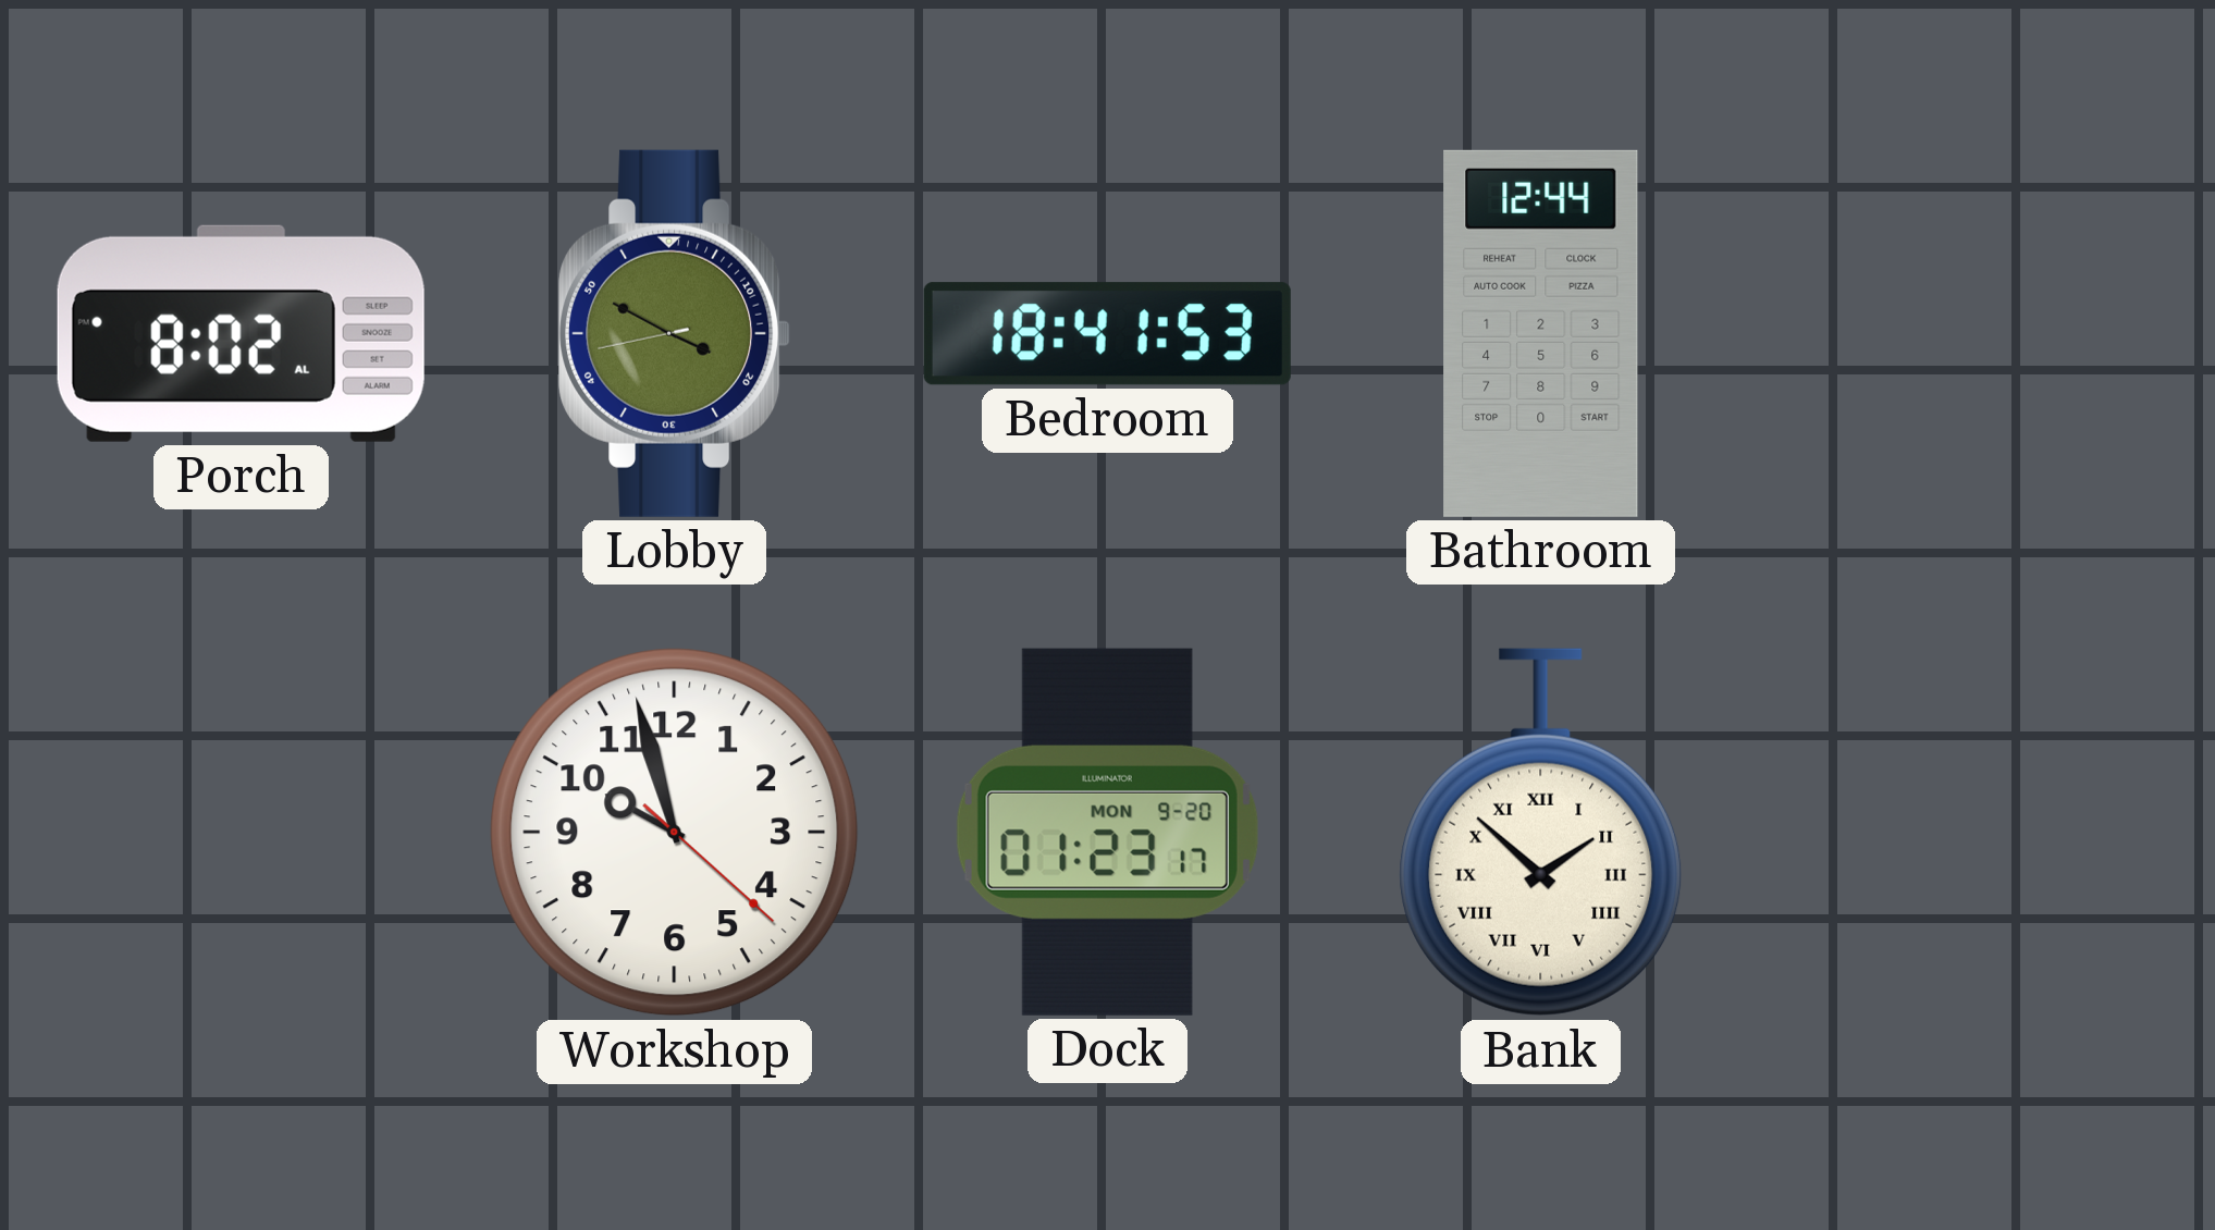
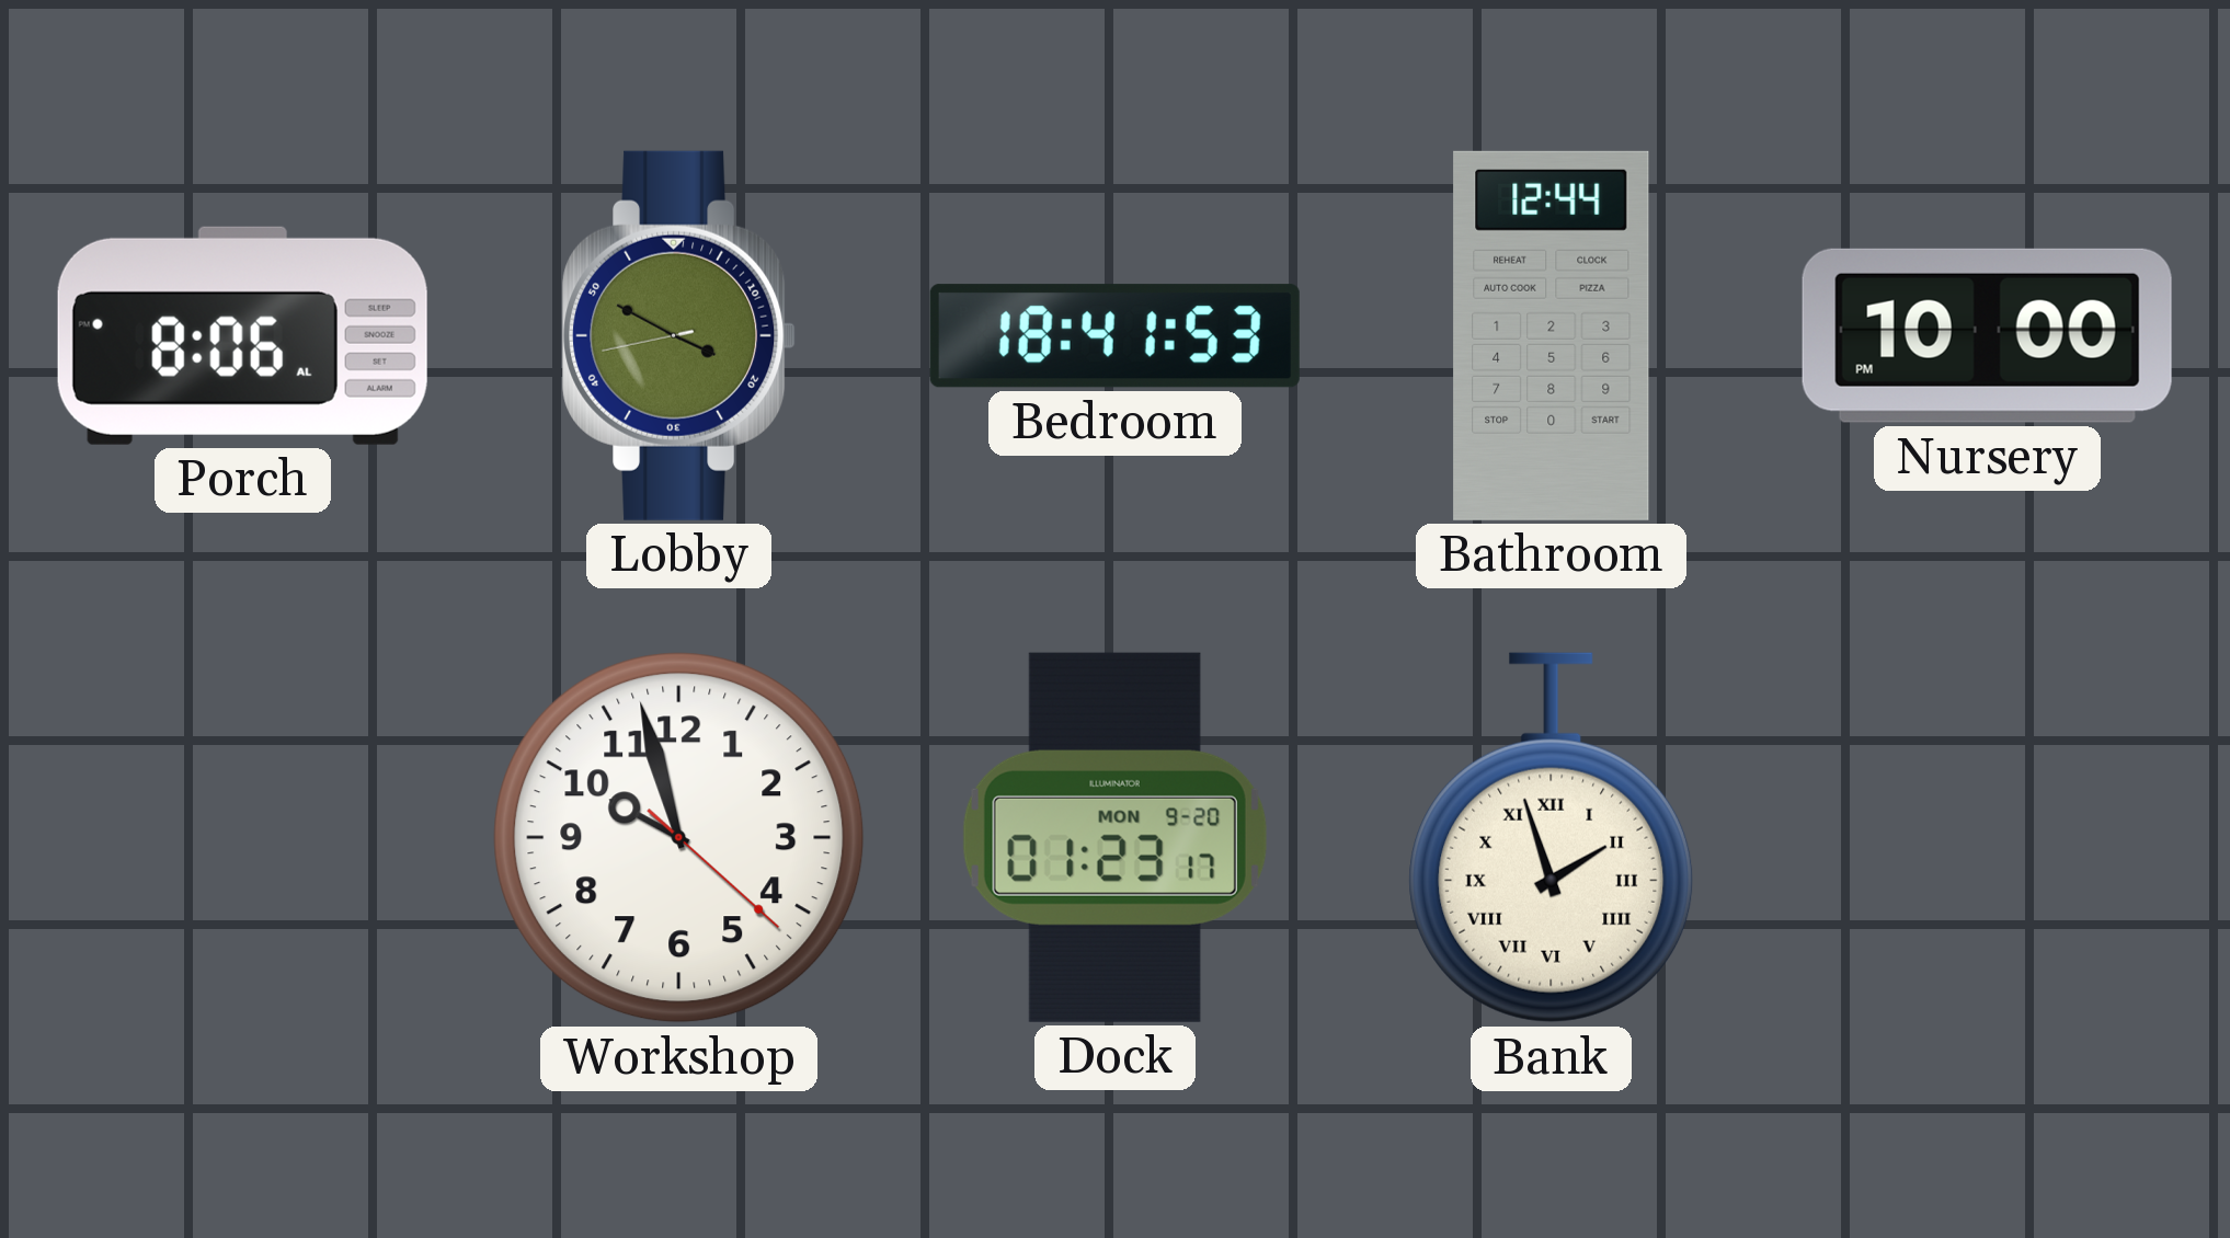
Porch: 8:02 -> 8:06 (242, 335)
Nursery: none -> 10:00 (1987, 335)
Bank: 1:52 -> 1:57 (1552, 838)
